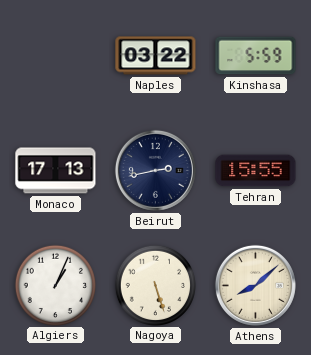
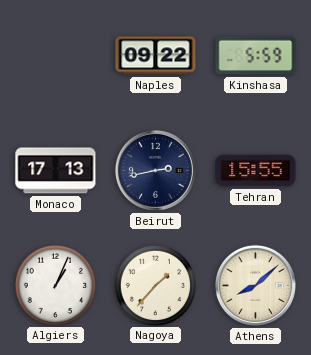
Naples: 03:22 -> 09:22 (156, 56)
Nagoya: 5:27 -> 1:37 (155, 285)
